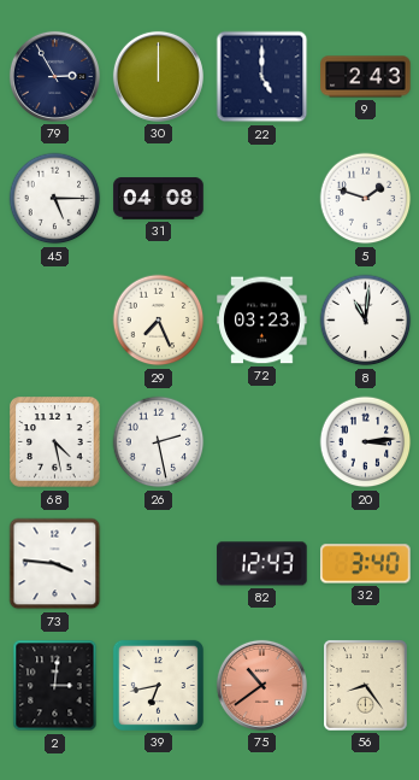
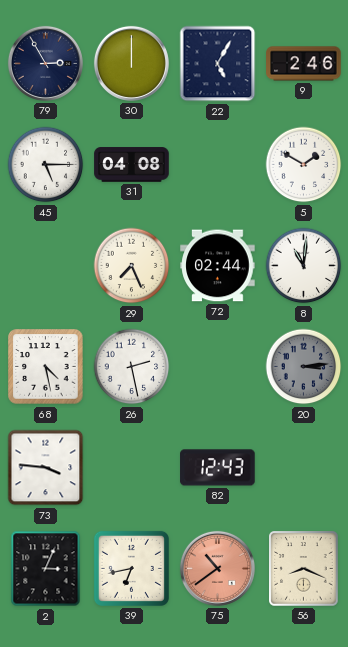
22: 5:00 -> 5:05 (218, 64)
9: 2:43 -> 2:46 (304, 64)
5: 1:48 -> 1:50 (304, 165)
72: 03:23 -> 02:44 (218, 266)
20 dial: white -> grey (304, 367)
32: 3:40 -> none (366, 564)
2: 3:01 -> 3:04 (46, 569)
56: 8:24 -> 8:19 (304, 569)
